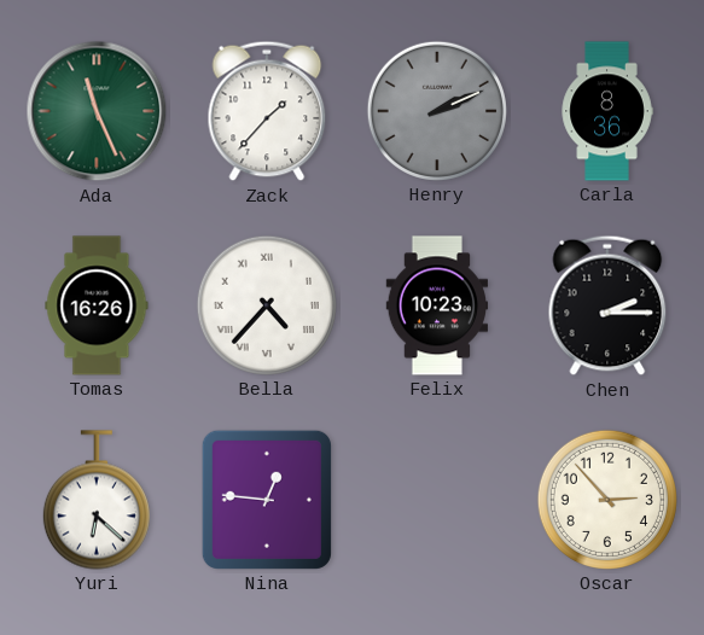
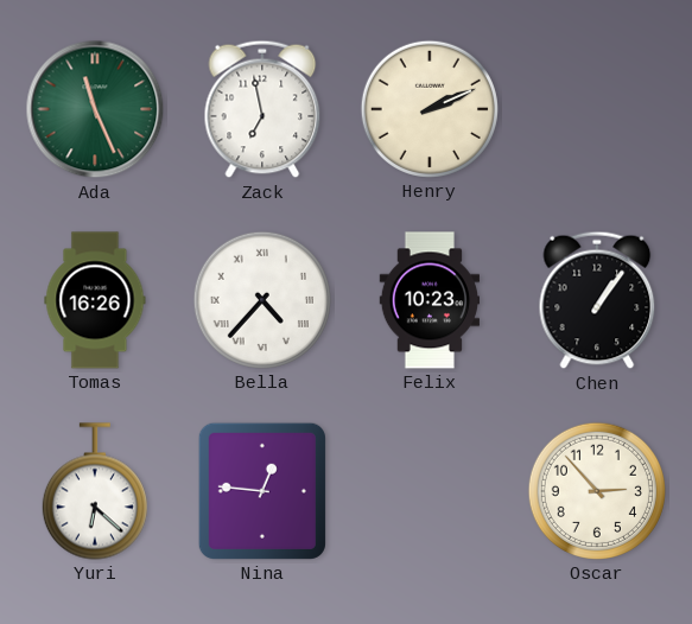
Zack: 1:37 -> 6:58 (262, 109)
Henry dial: grey -> cream (430, 109)
Carla: 8:36 -> none (607, 111)
Chen: 2:15 -> 1:06 (597, 300)
